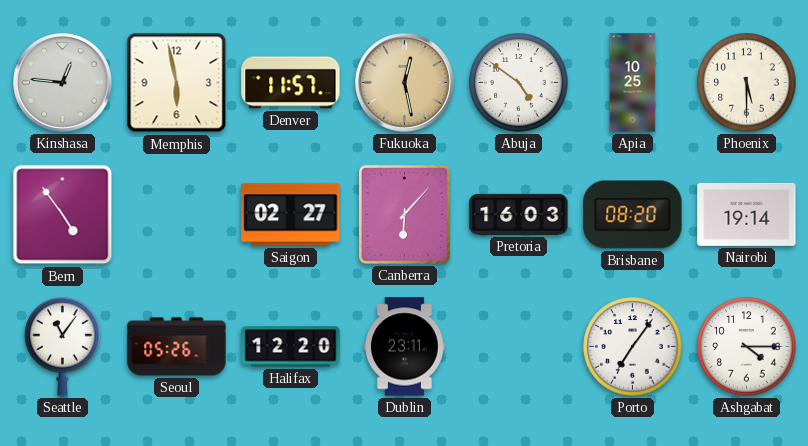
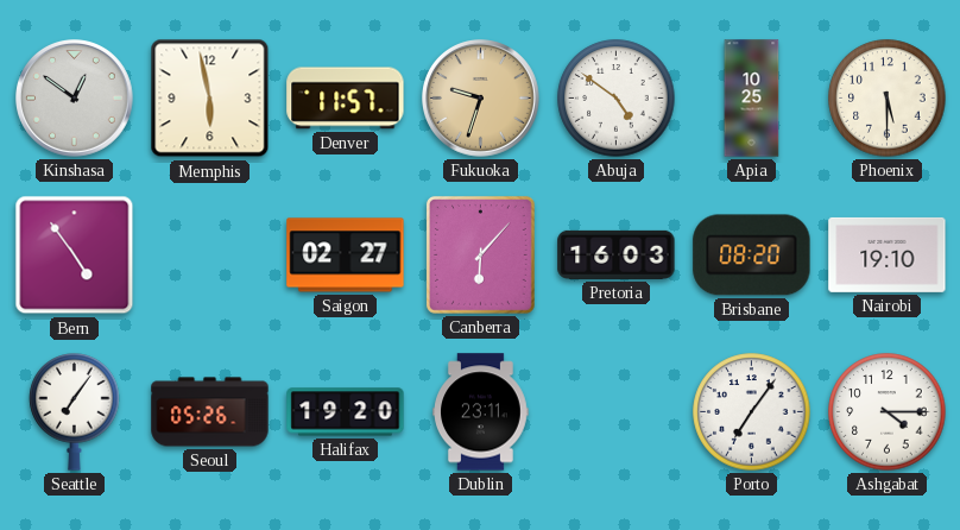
Kinshasa: 12:46 -> 12:51 (75, 99)
Fukuoka: 12:28 -> 9:33 (481, 99)
Nairobi: 19:14 -> 19:10 (888, 254)
Seattle: 11:06 -> 7:06 (75, 412)
Halifax: 12:20 -> 19:20 (346, 412)
